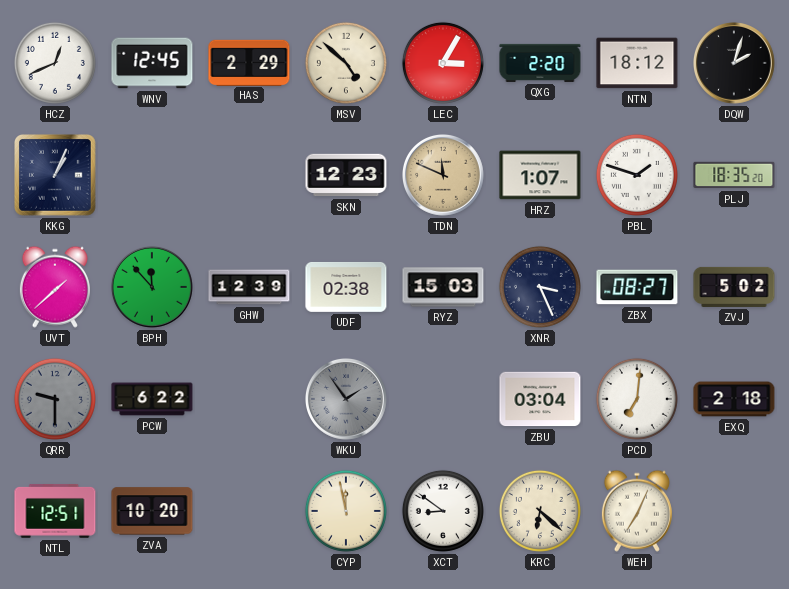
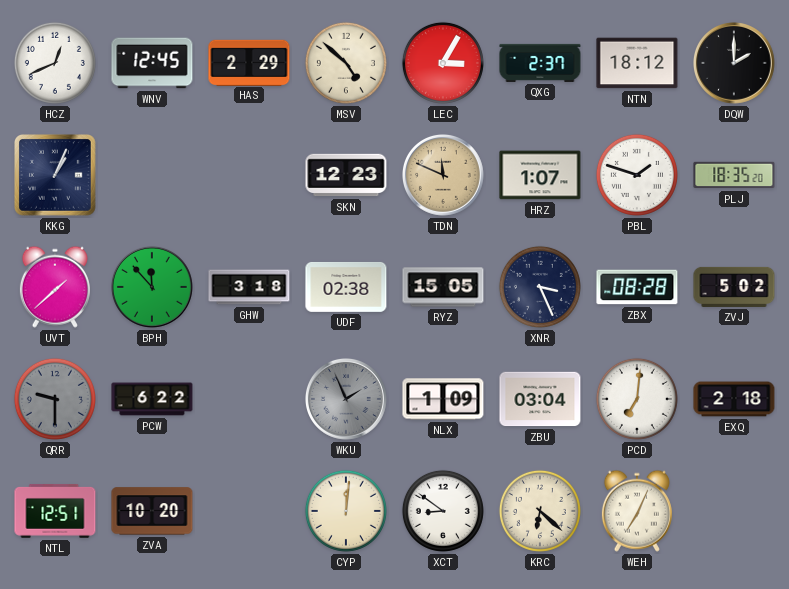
QXG: 2:20 -> 2:37 (540, 63)
DQW: 2:03 -> 2:00 (735, 64)
GHW: 12:39 -> 3:18 (249, 287)
RYZ: 15:03 -> 15:05 (443, 287)
ZBX: 08:27 -> 08:28 (637, 287)
WKU: 1:54 -> 1:56 (347, 400)
NLX: none -> 1:09 (443, 399)
CYP: 11:58 -> 12:01 (346, 511)
